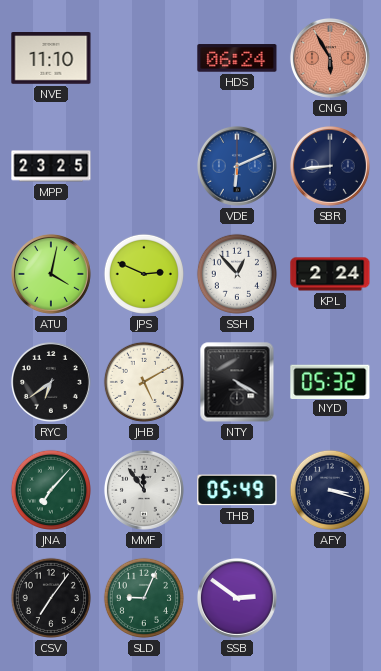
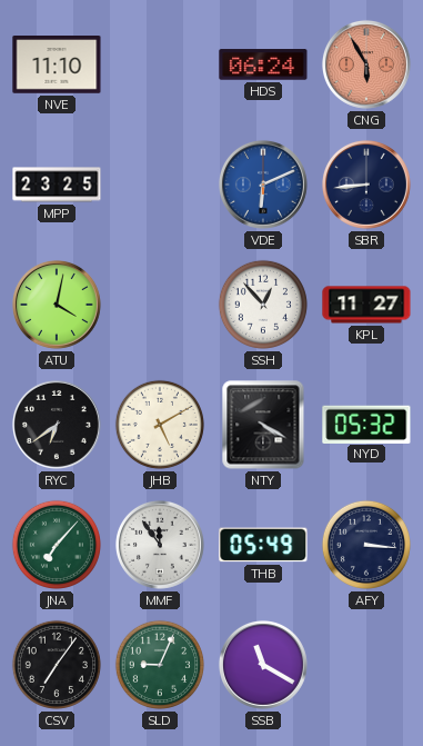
JPS: 2:49 -> none (144, 274)
KPL: 2:24 -> 11:27 (366, 305)
AFY: 3:18 -> 3:16 (366, 545)
SSB: 2:51 -> 11:20 (263, 665)
